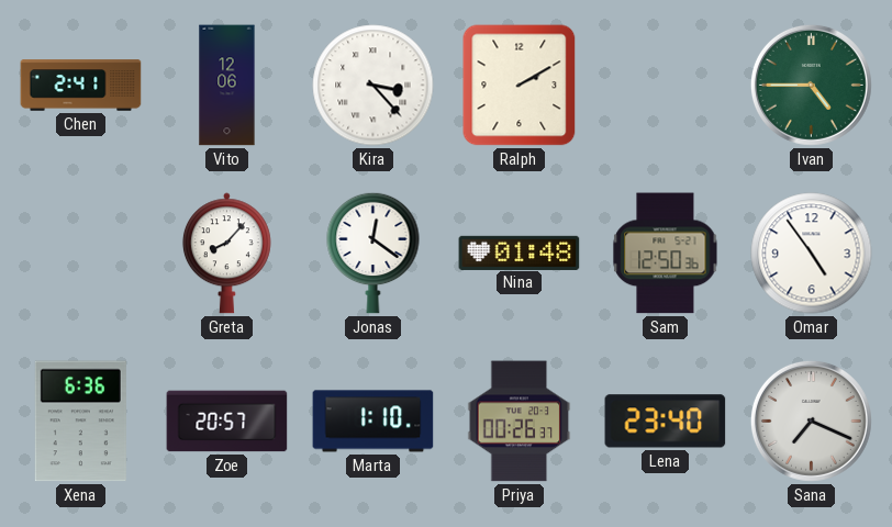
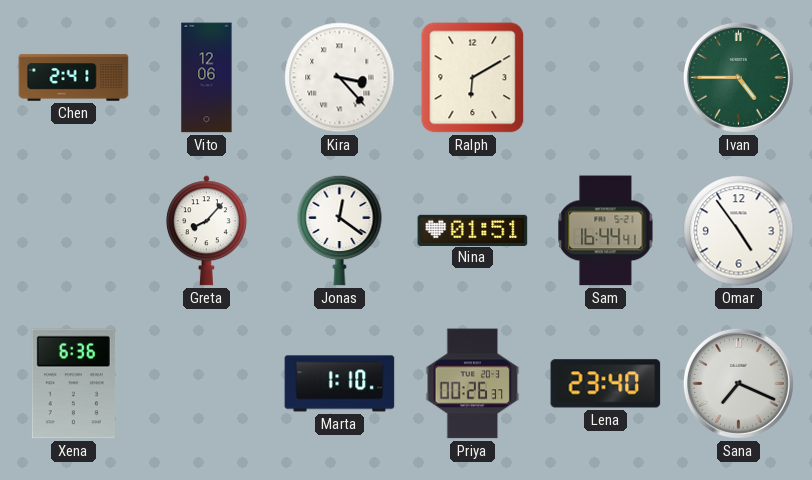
Ralph: 2:10 -> 6:10 (473, 78)
Nina: 01:48 -> 01:51 (473, 230)
Sam: 12:50 -> 16:44 (606, 231)
Zoe: 20:57 -> none (227, 422)
